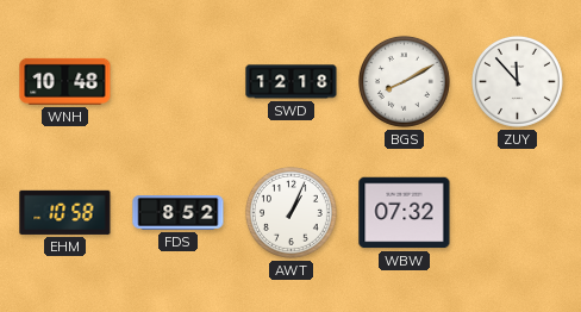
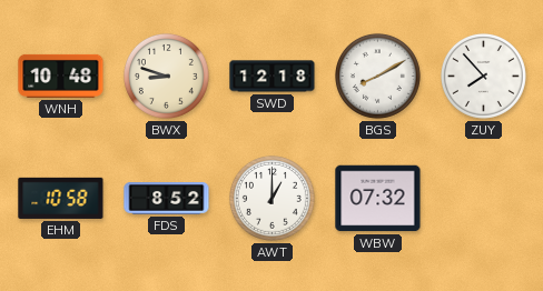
BWX: none -> 8:48 (166, 76)
ZUY: 11:53 -> 7:53 (483, 76)
AWT: 1:04 -> 1:00 (271, 198)
